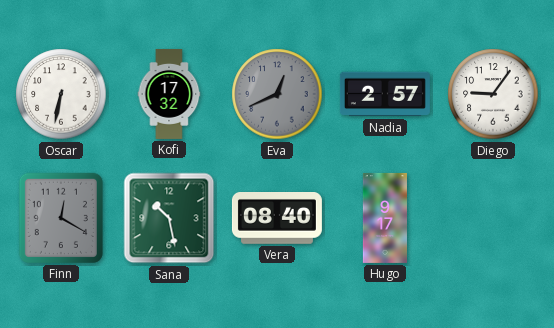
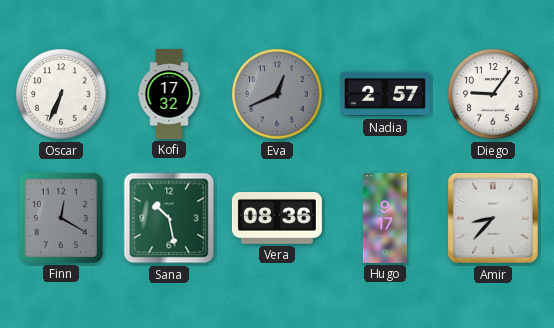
Oscar: 6:32 -> 6:34 (61, 94)
Vera: 08:40 -> 08:36 (277, 219)
Amir: none -> 8:37 (493, 218)
